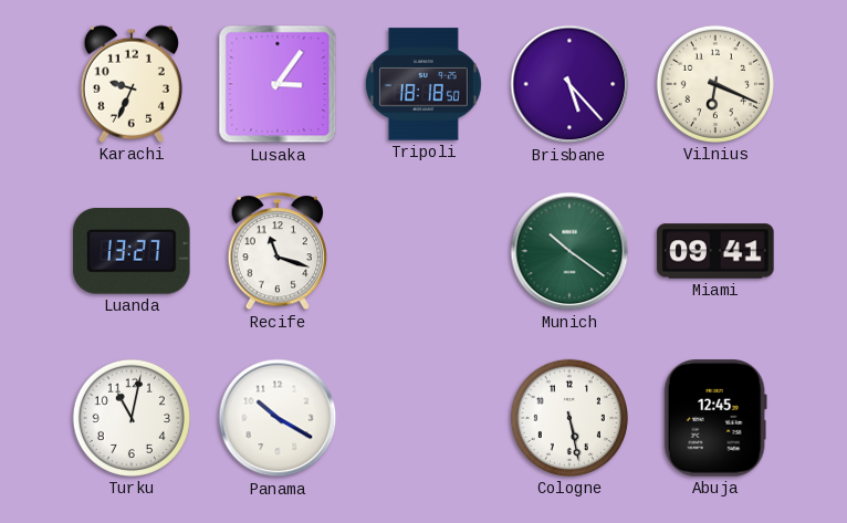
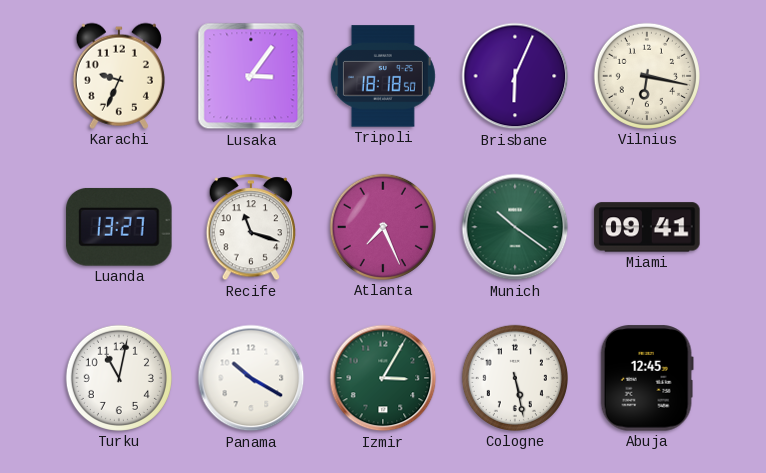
Brisbane: 5:23 -> 6:04 (515, 76)
Vilnius: 6:19 -> 6:17 (647, 76)
Atlanta: none -> 7:26 (383, 227)
Izmir: none -> 3:05 (383, 378)
